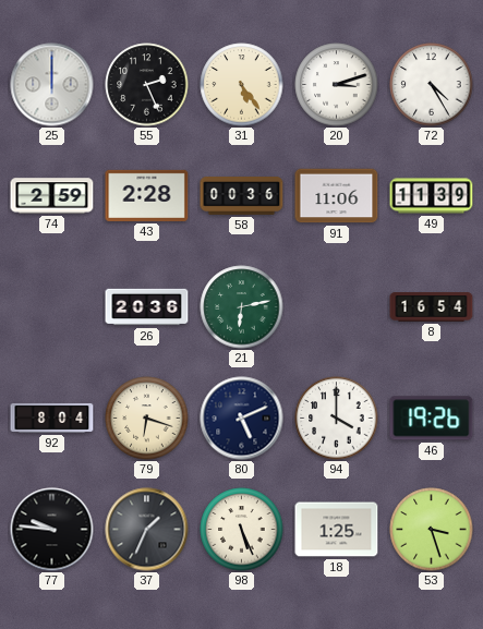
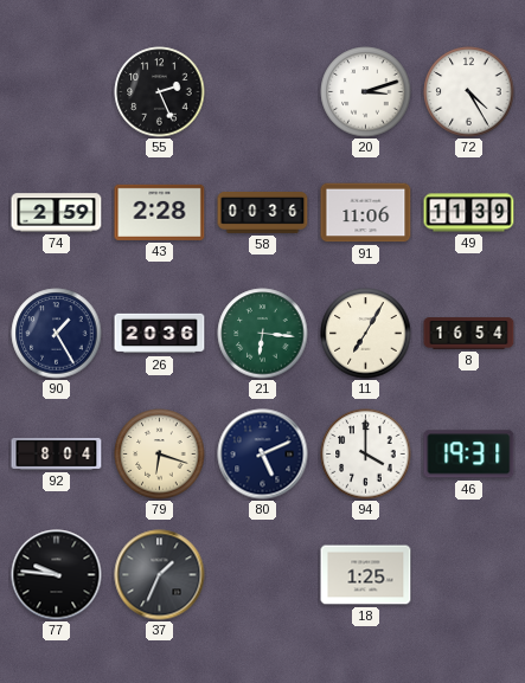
25: 12:00 -> none (52, 85)
31: 5:24 -> none (242, 85)
90: none -> 1:25 (57, 334)
21: 6:13 -> 6:16 (263, 334)
11: none -> 7:05 (366, 334)
46: 19:26 -> 19:31 (469, 455)
98: 5:26 -> none (242, 530)
53: 3:27 -> none (432, 530)
